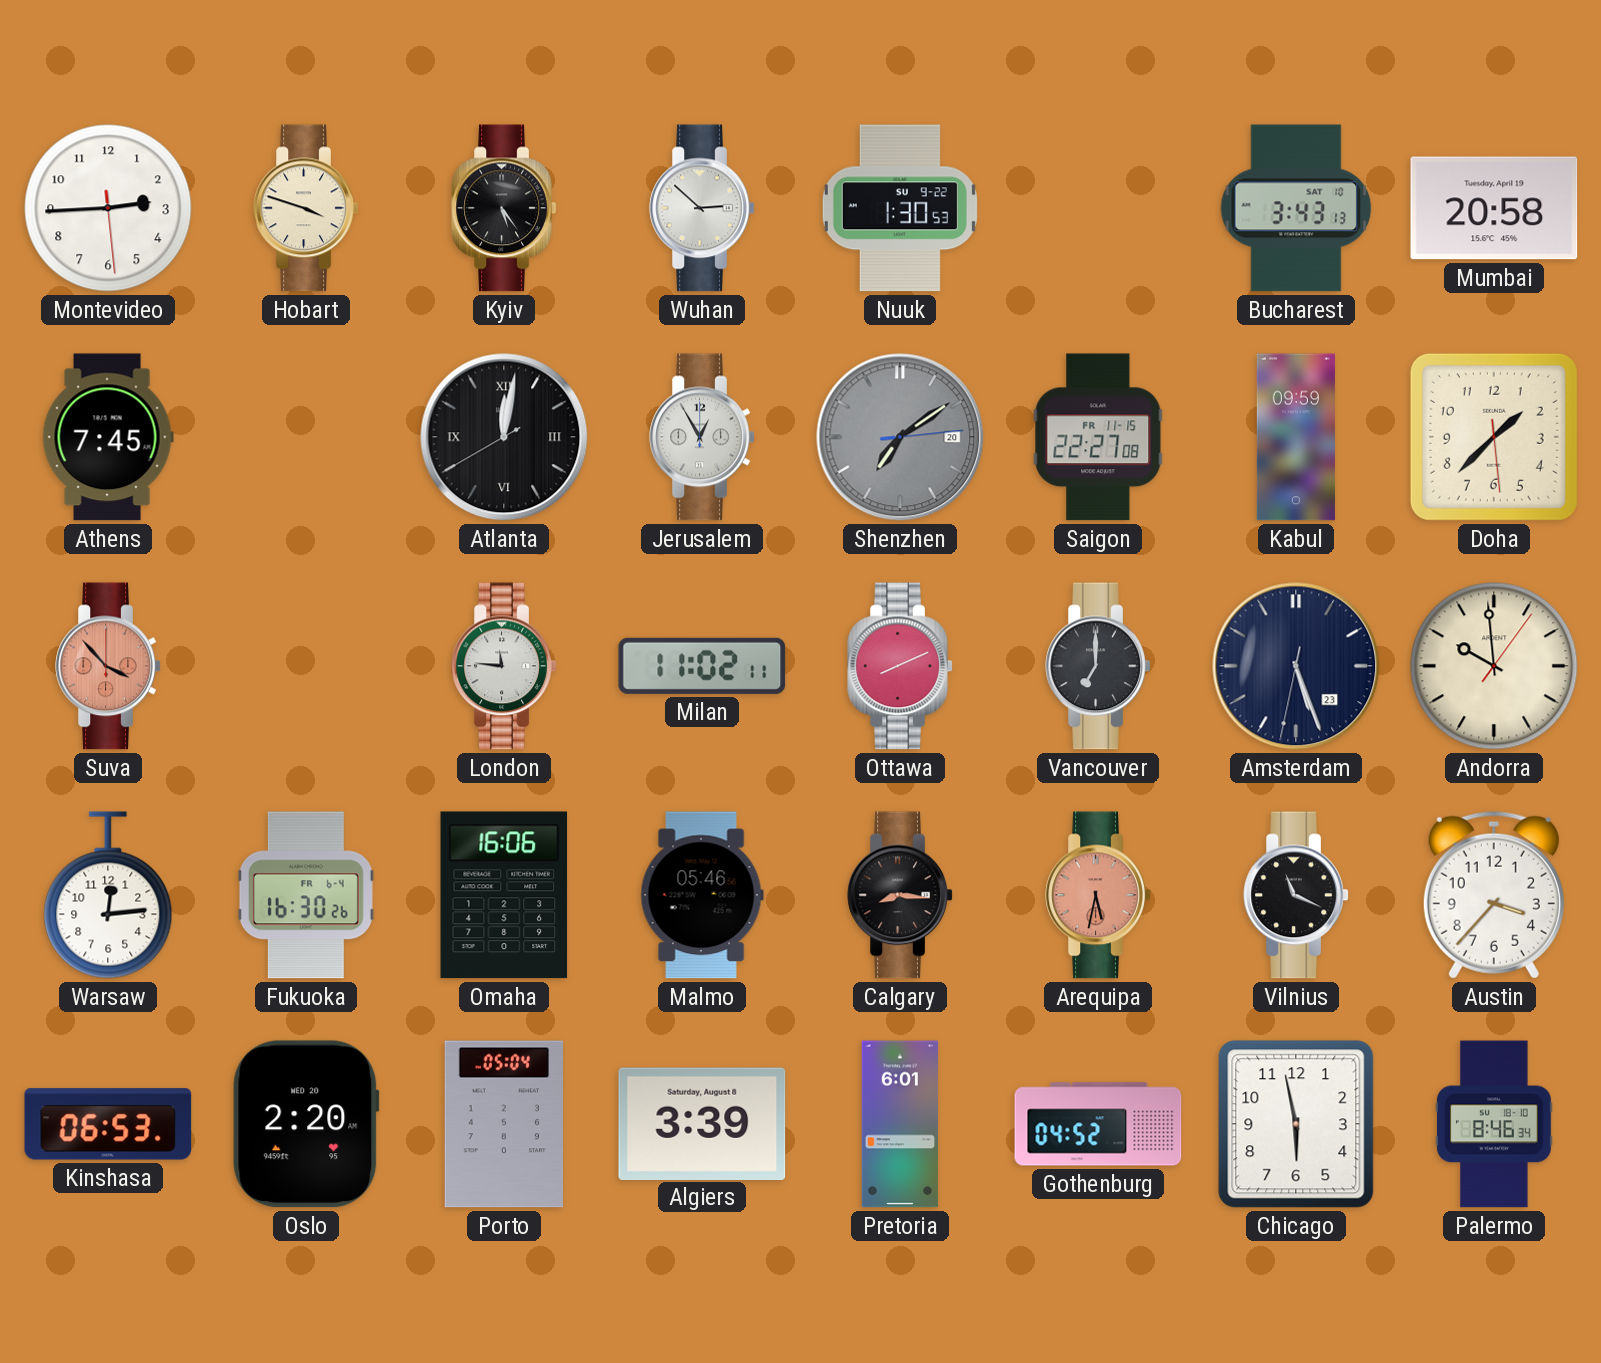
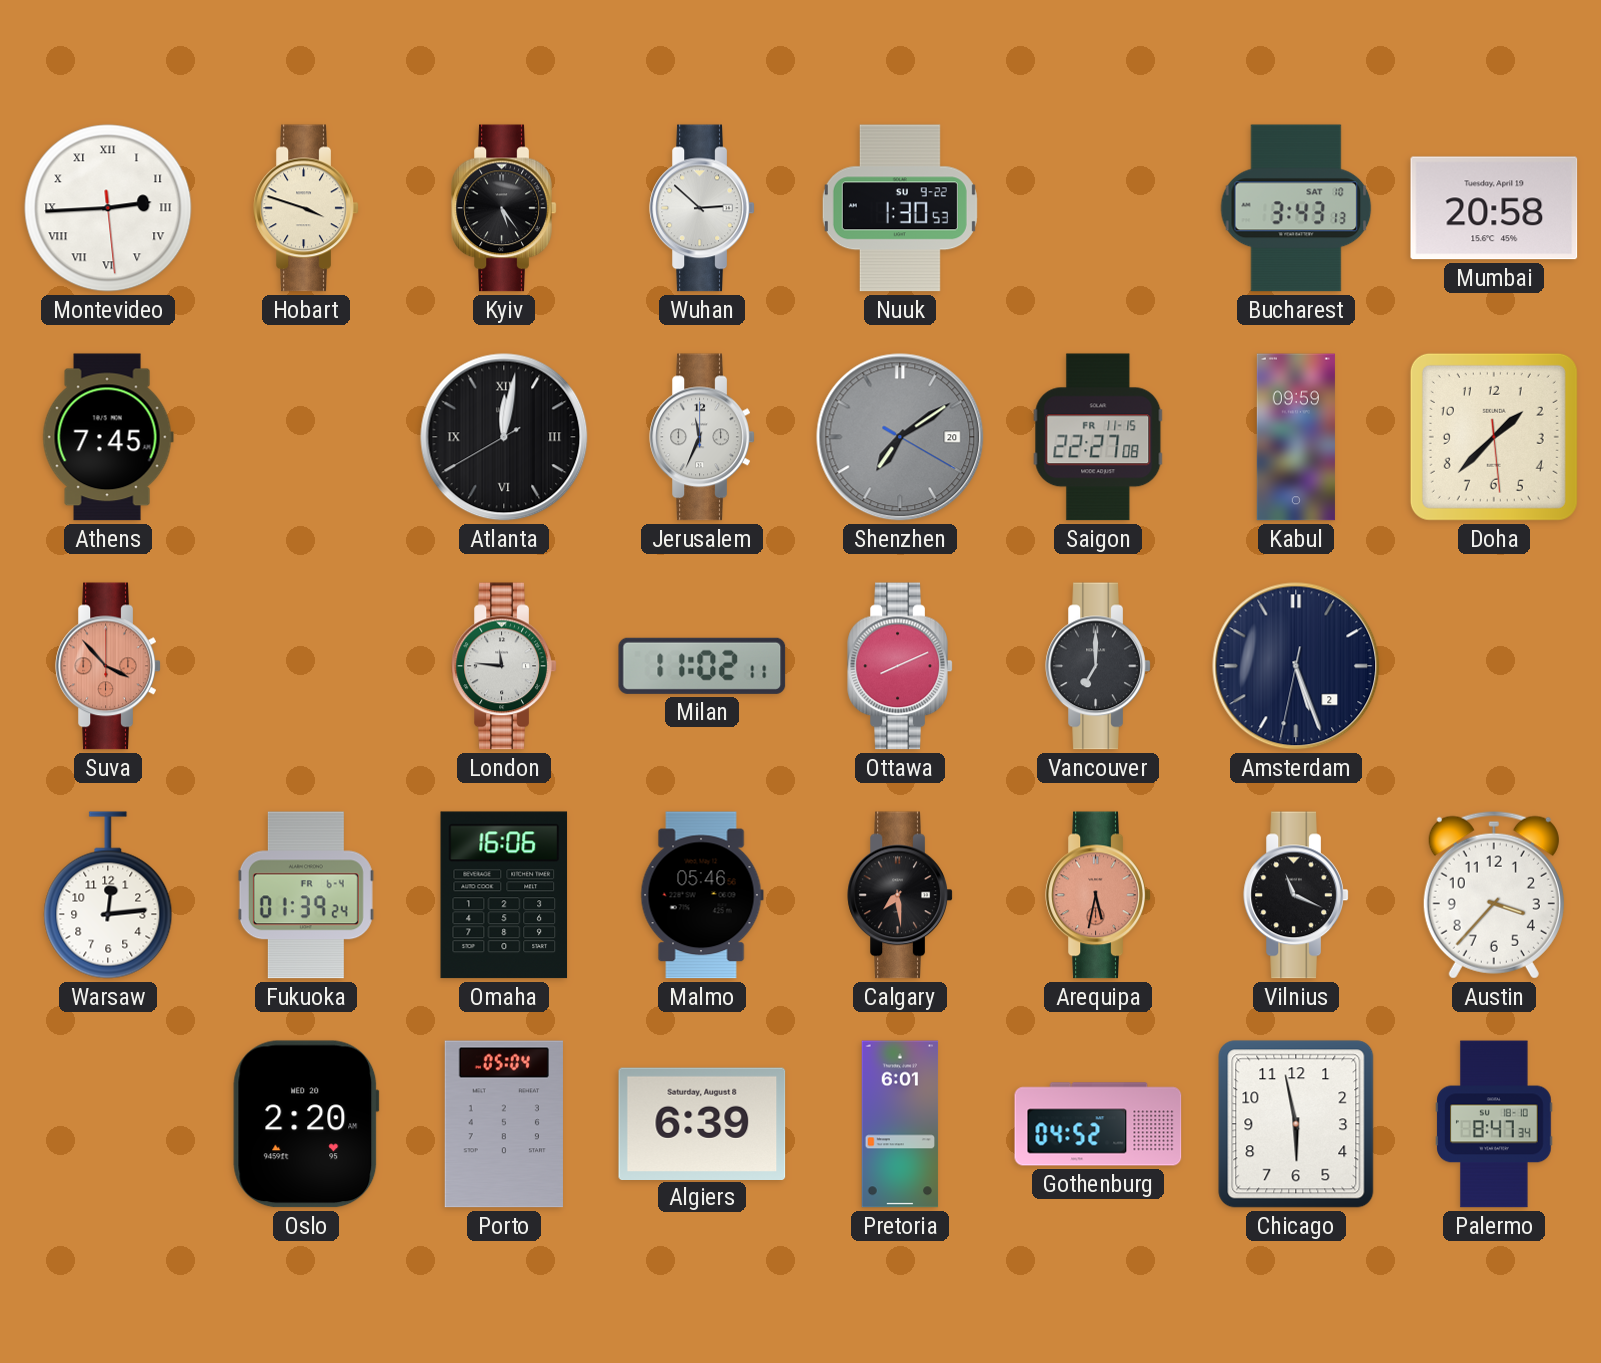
Montevideo numerals: Arabic -> Roman (108, 208)
Jerusalem: 12:55 -> 11:34 (702, 437)
Shenzhen: 7:09:14 -> 7:09:20 (900, 437)
Amsterdam date: 23 -> 2 (1296, 666)
Andorra: 9:59 -> none (1494, 666)
Fukuoka: 16:30 -> 01:39 (306, 895)
Calgary: 8:16 -> 7:29 (900, 895)
Kinshasa: 06:53 -> none (108, 1124)
Algiers: 3:39 -> 6:39 (702, 1123)
Palermo: 8:46 -> 8:47 (1494, 1124)
